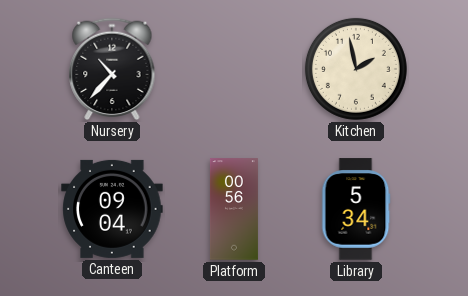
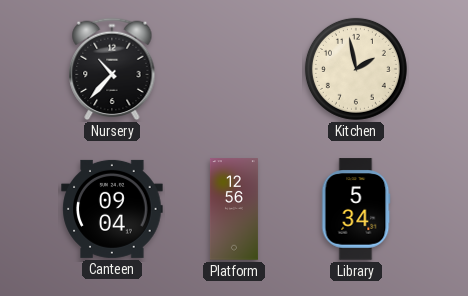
Platform: 00:56 -> 12:56 (234, 209)
